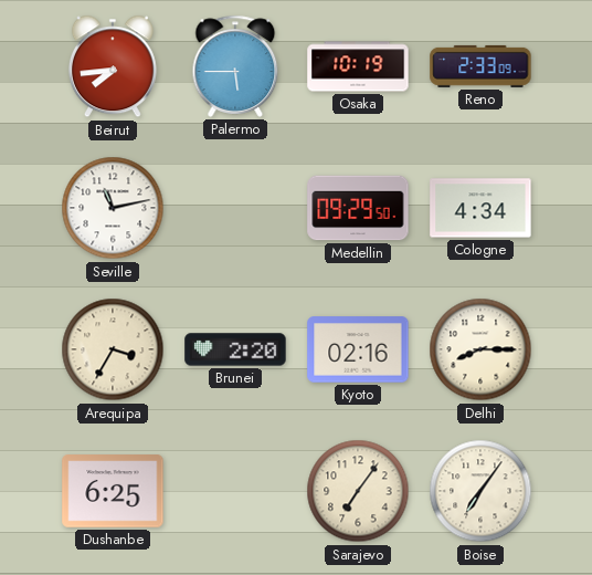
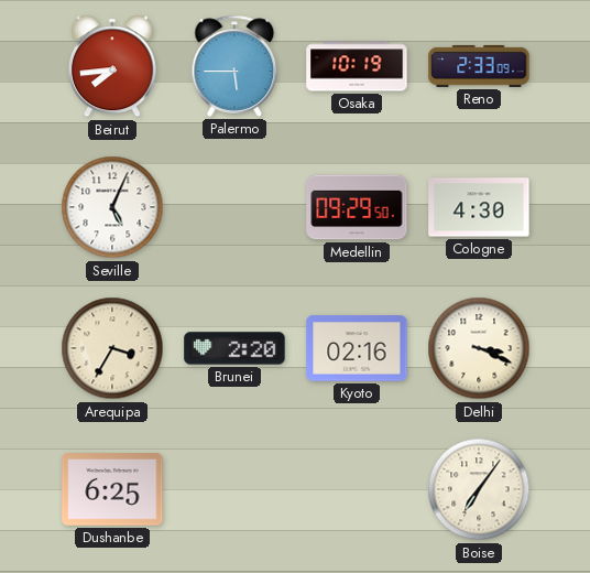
Seville: 11:13 -> 5:04 (112, 207)
Cologne: 4:34 -> 4:30 (479, 207)
Delhi: 8:15 -> 3:19 (479, 348)
Sarajevo: 7:06 -> none (358, 491)
